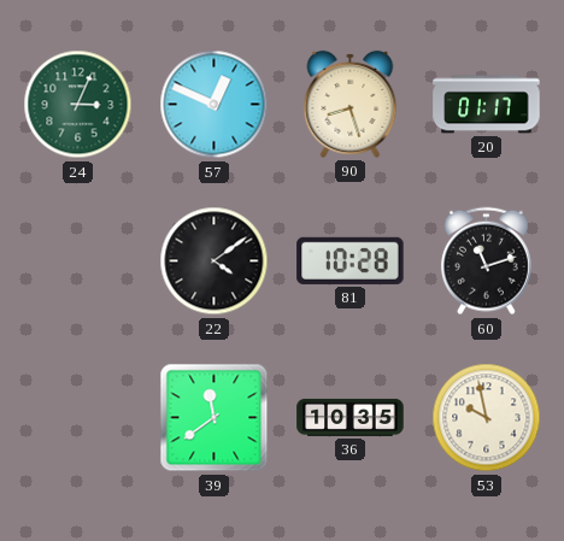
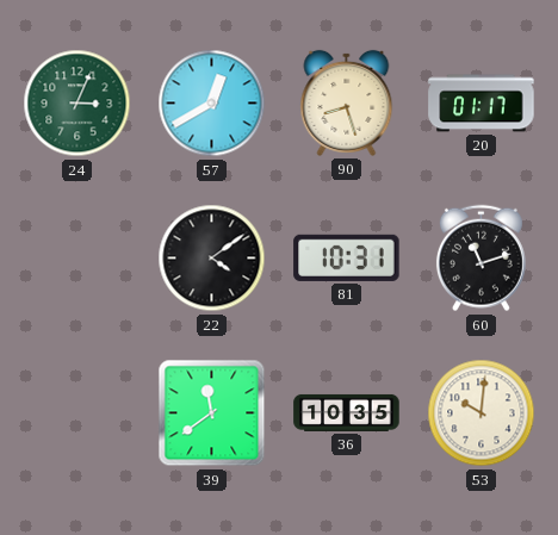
57: 12:49 -> 12:40 (212, 104)
81: 10:28 -> 10:31 (347, 257)
53: 9:58 -> 10:01 (482, 413)
